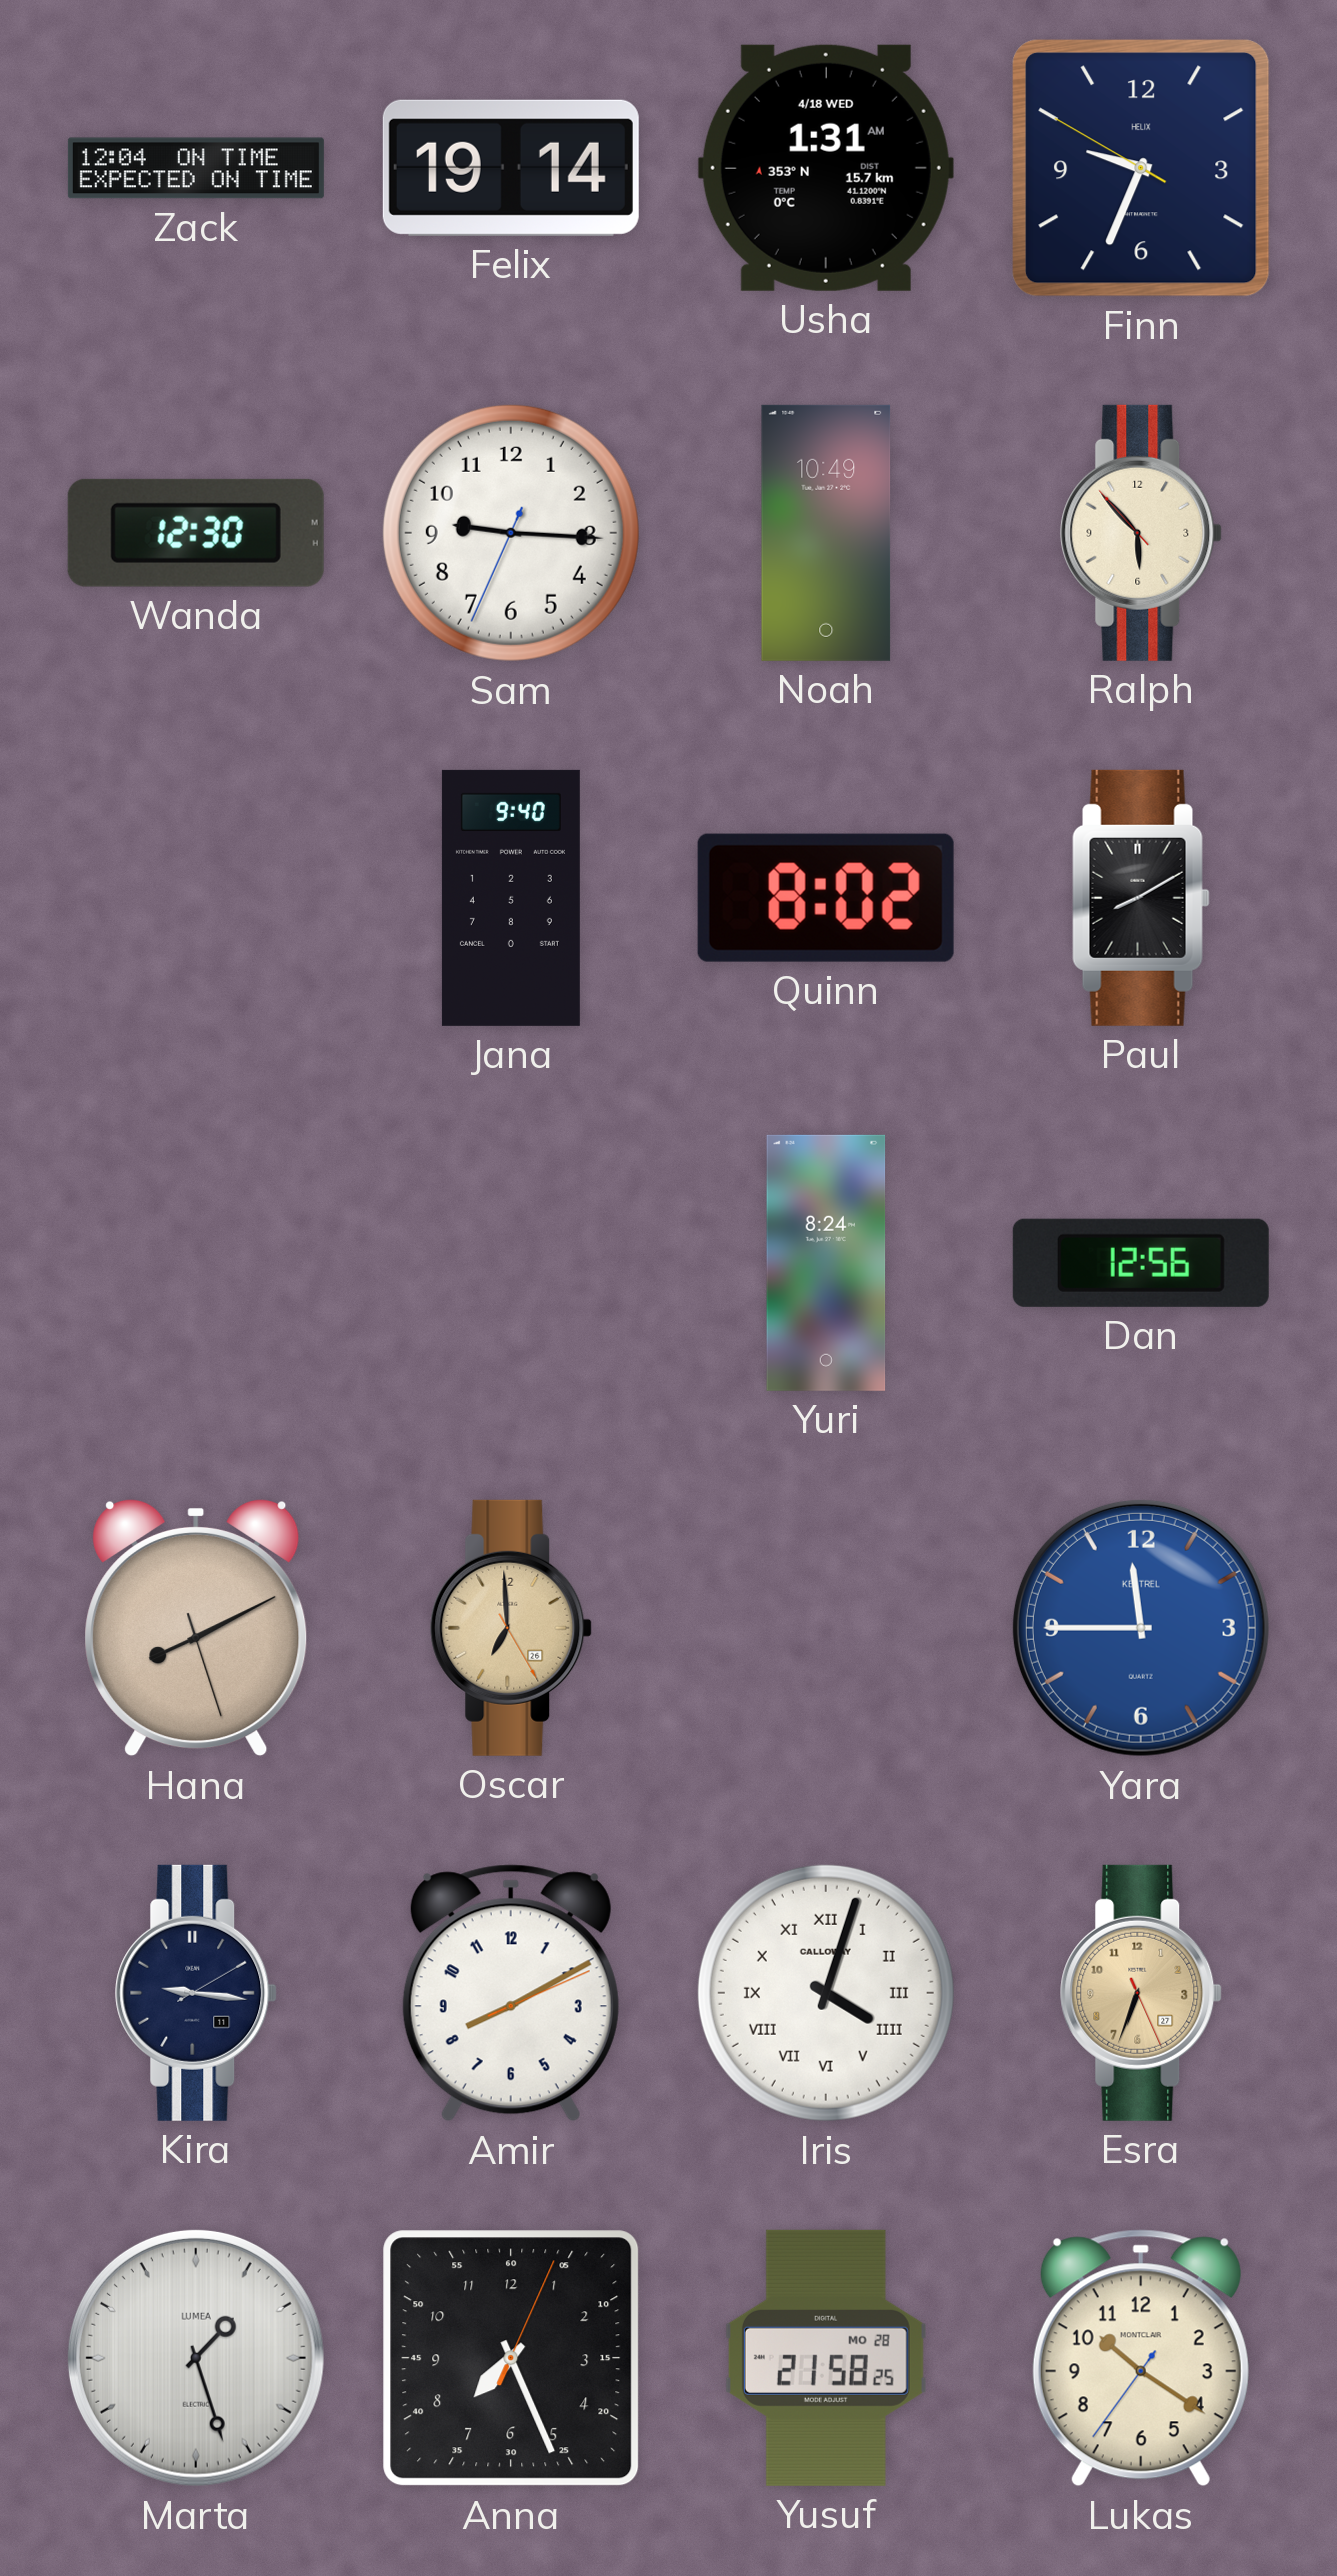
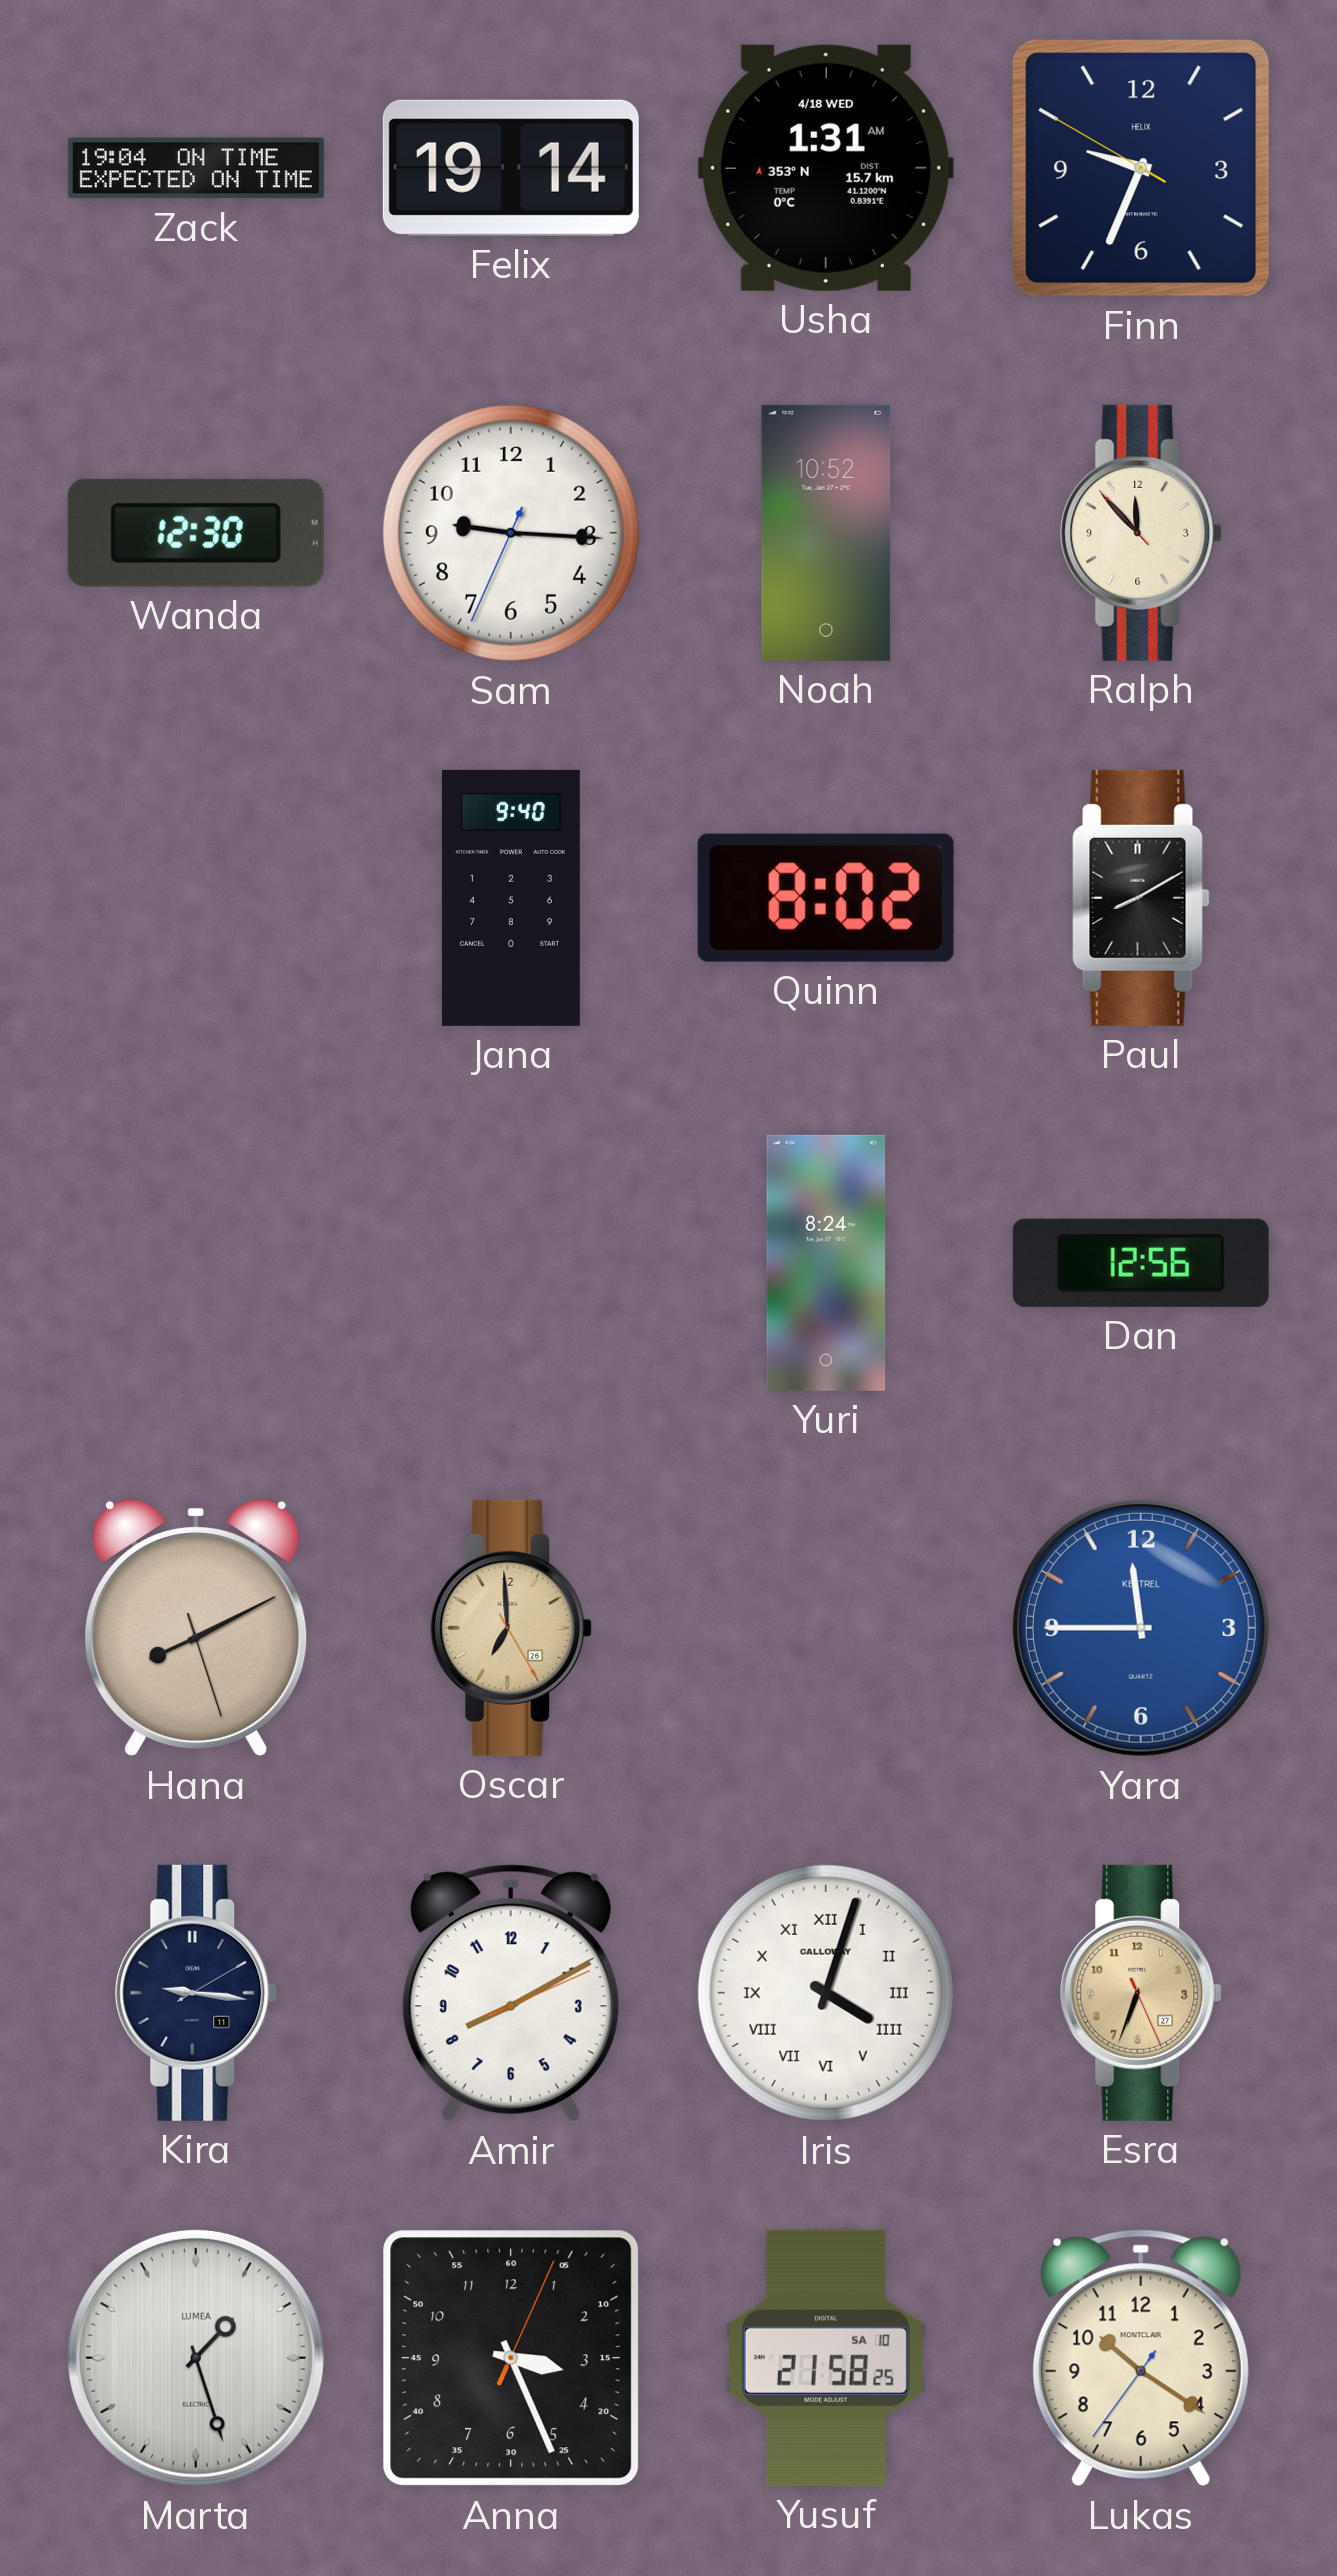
Zack: 12:04 -> 19:04 (196, 168)
Noah: 10:49 -> 10:52 (826, 533)
Ralph: 5:52 -> 11:52 (1141, 533)
Anna: 7:26 -> 3:26 (511, 2358)
Yusuf date: MO 28 -> SA 10 (826, 2358)
